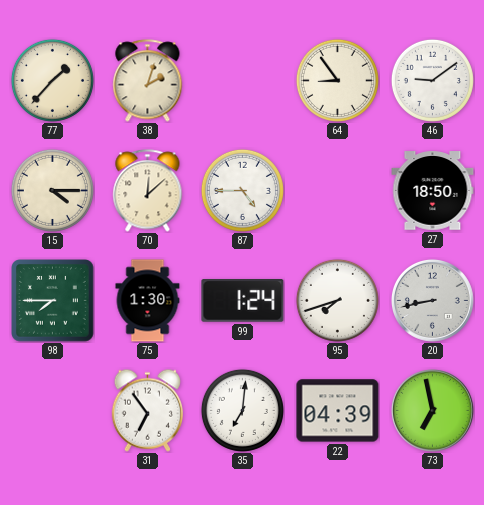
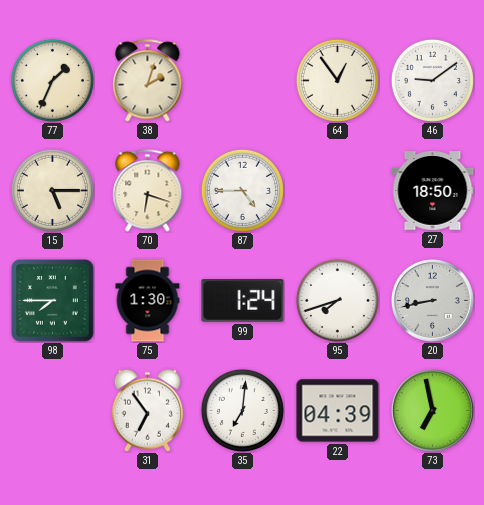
77: 1:37 -> 1:34 (52, 80)
64: 8:54 -> 12:54 (337, 80)
15: 4:15 -> 5:15 (52, 190)
70: 12:08 -> 6:18 (148, 191)
